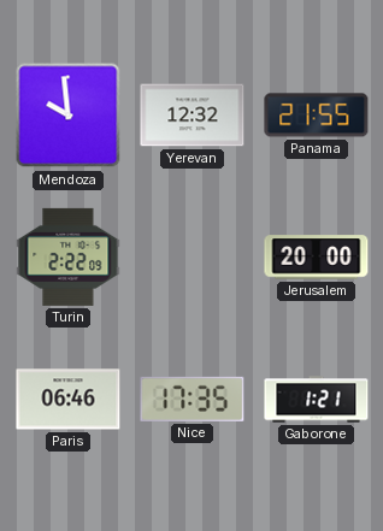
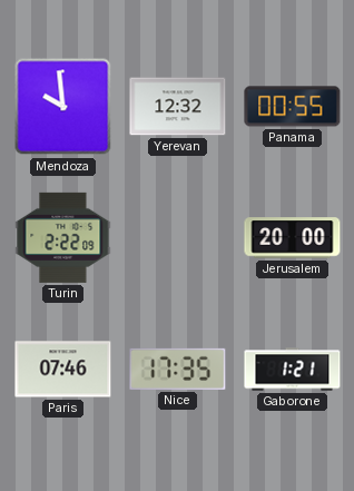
Panama: 21:55 -> 00:55 (293, 107)
Paris: 06:46 -> 07:46 (63, 370)
